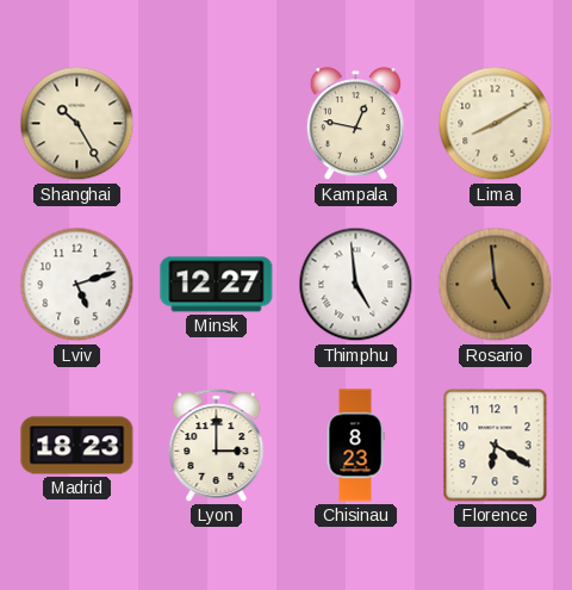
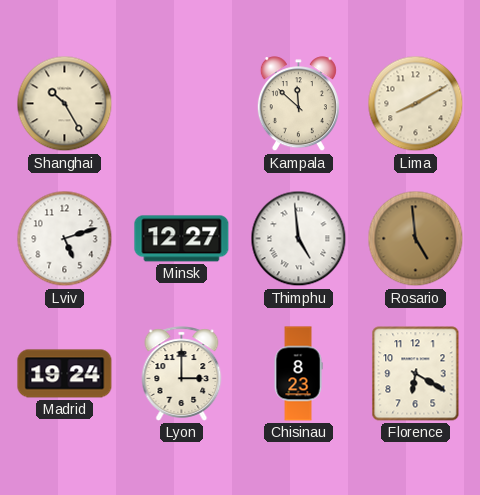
Kampala: 12:47 -> 11:52 (298, 104)
Madrid: 18:23 -> 19:24 (65, 374)
